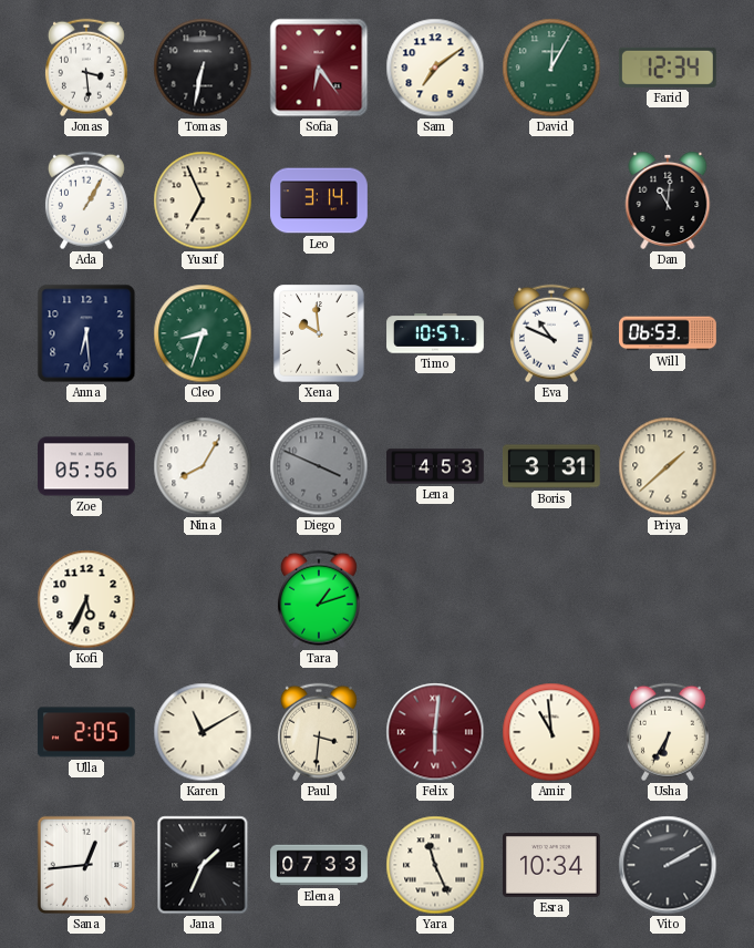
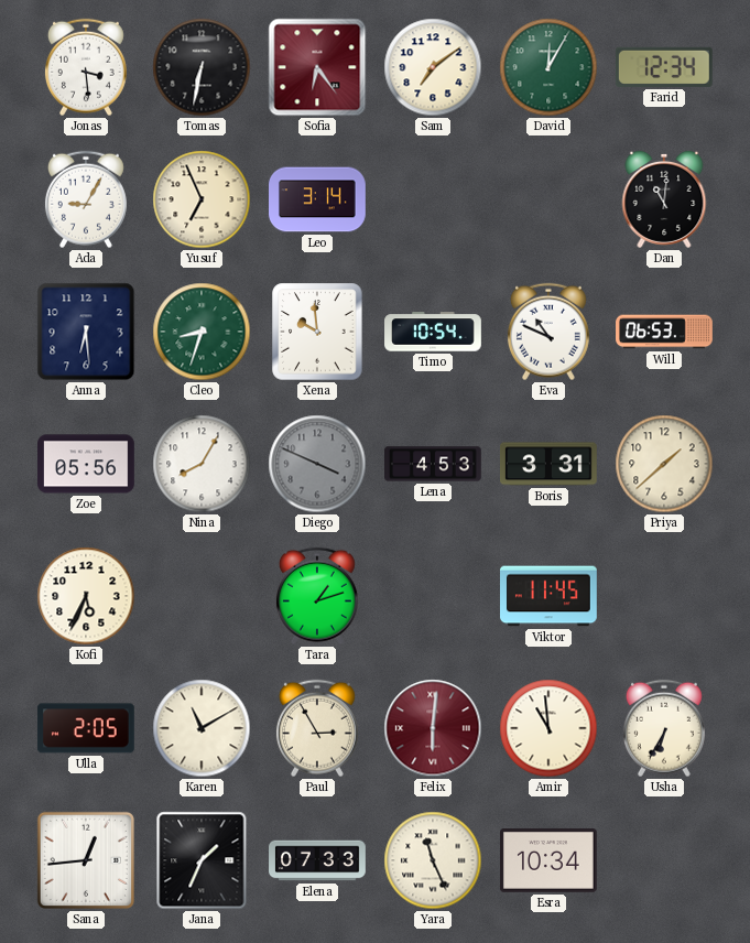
Ada: 1:05 -> 9:05 (86, 199)
Timo: 10:57 -> 10:54 (433, 332)
Viktor: none -> 11:45 (550, 596)
Paul: 3:31 -> 2:55 (317, 728)
Vito: 2:10 -> none (668, 865)
